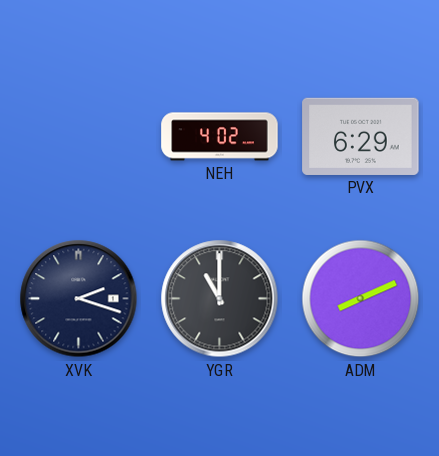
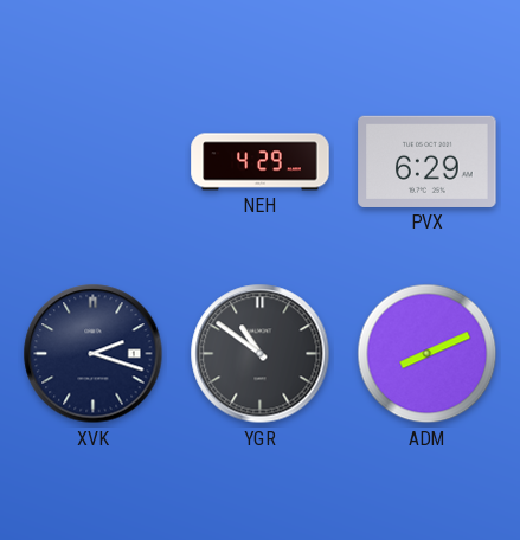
NEH: 4:02 -> 4:29 (261, 162)
YGR: 11:00 -> 10:51 (261, 354)
